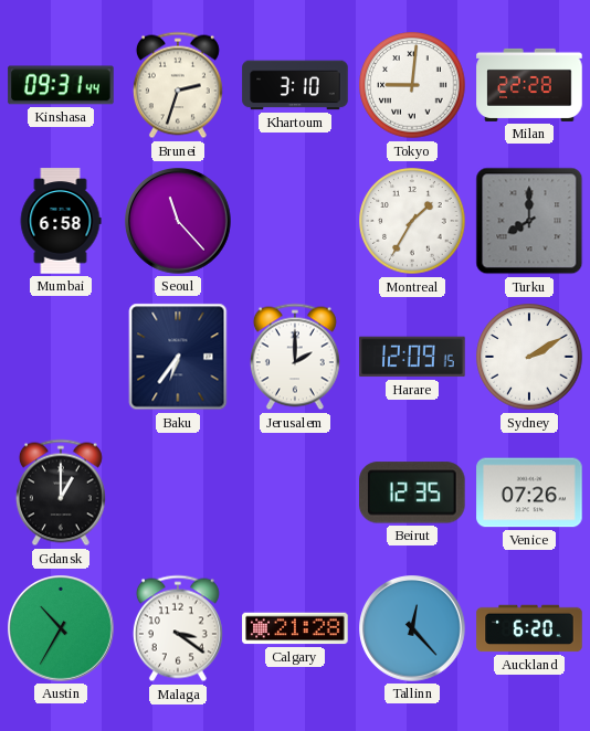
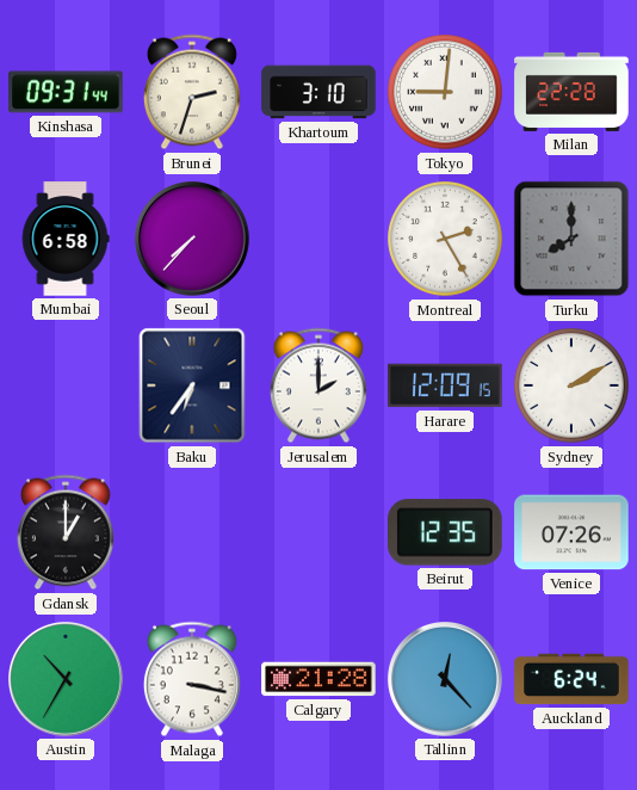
Seoul: 11:23 -> 7:37 (193, 240)
Montreal: 1:35 -> 2:25 (445, 239)
Malaga: 3:21 -> 3:17 (192, 679)
Auckland: 6:20 -> 6:24 (571, 679)
